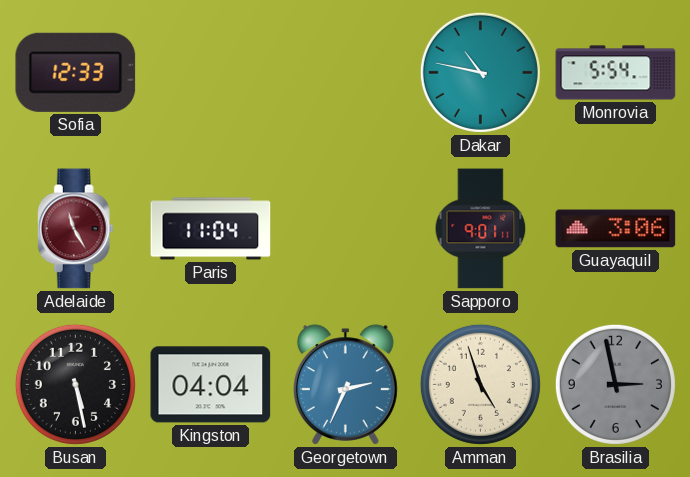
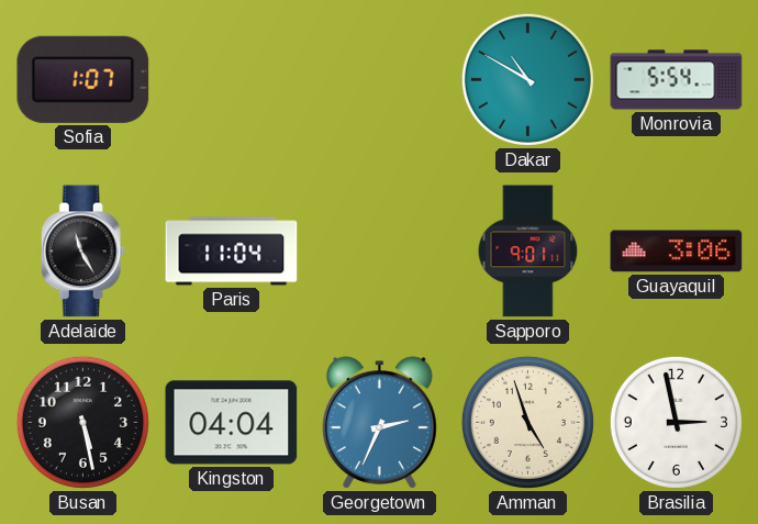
Sofia: 12:33 -> 1:07 (83, 79)
Dakar: 10:47 -> 10:50 (527, 79)
Adelaide dial: burgundy -> black (82, 252)
Brasilia dial: grey -> white (676, 422)
